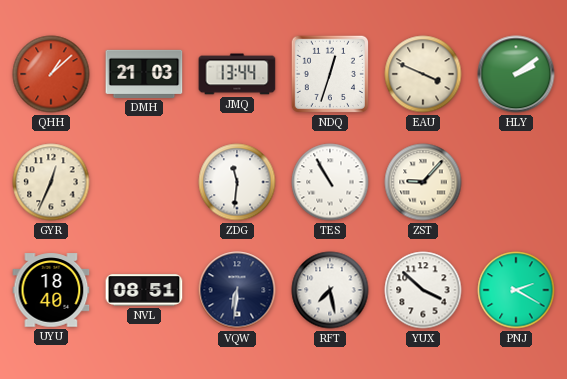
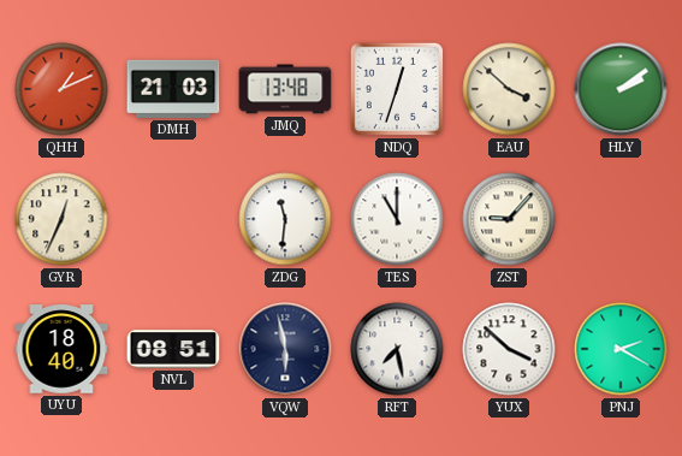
QHH: 1:08 -> 1:11 (61, 89)
JMQ: 13:44 -> 13:48 (285, 89)
EAU: 3:49 -> 3:52 (509, 89)
TES: 10:55 -> 11:00 (397, 219)
VQW: 6:31 -> 5:58 (285, 349)
